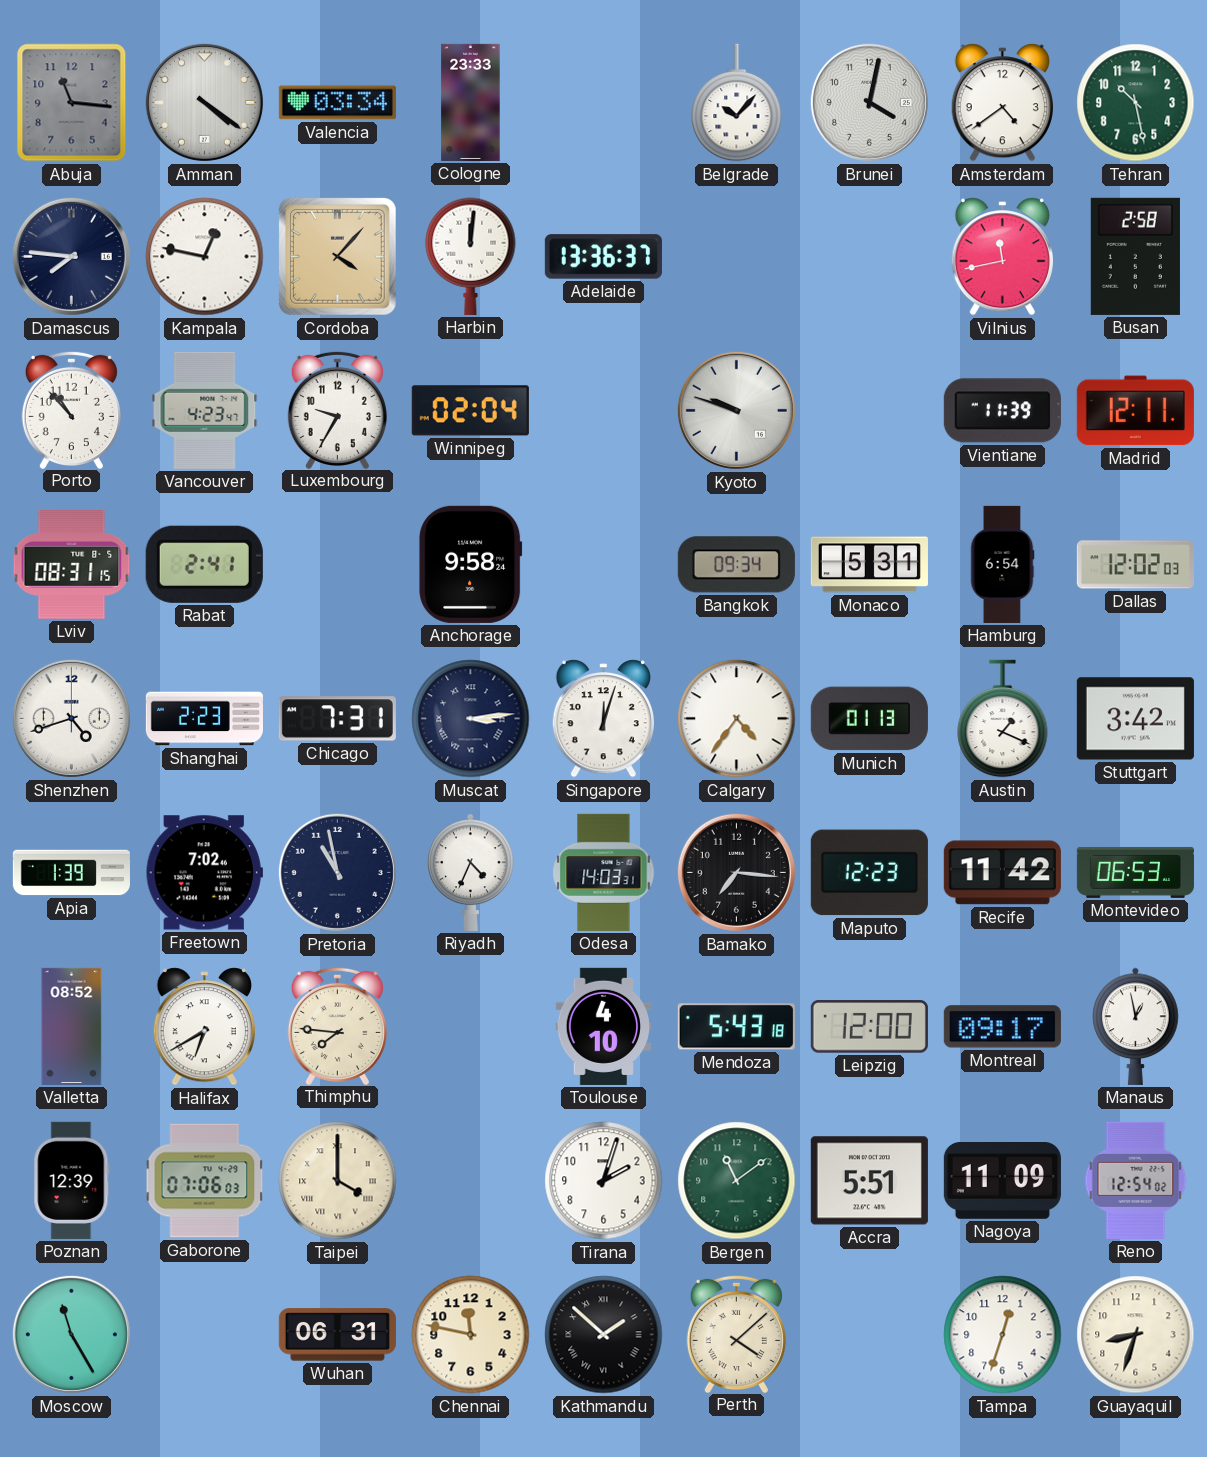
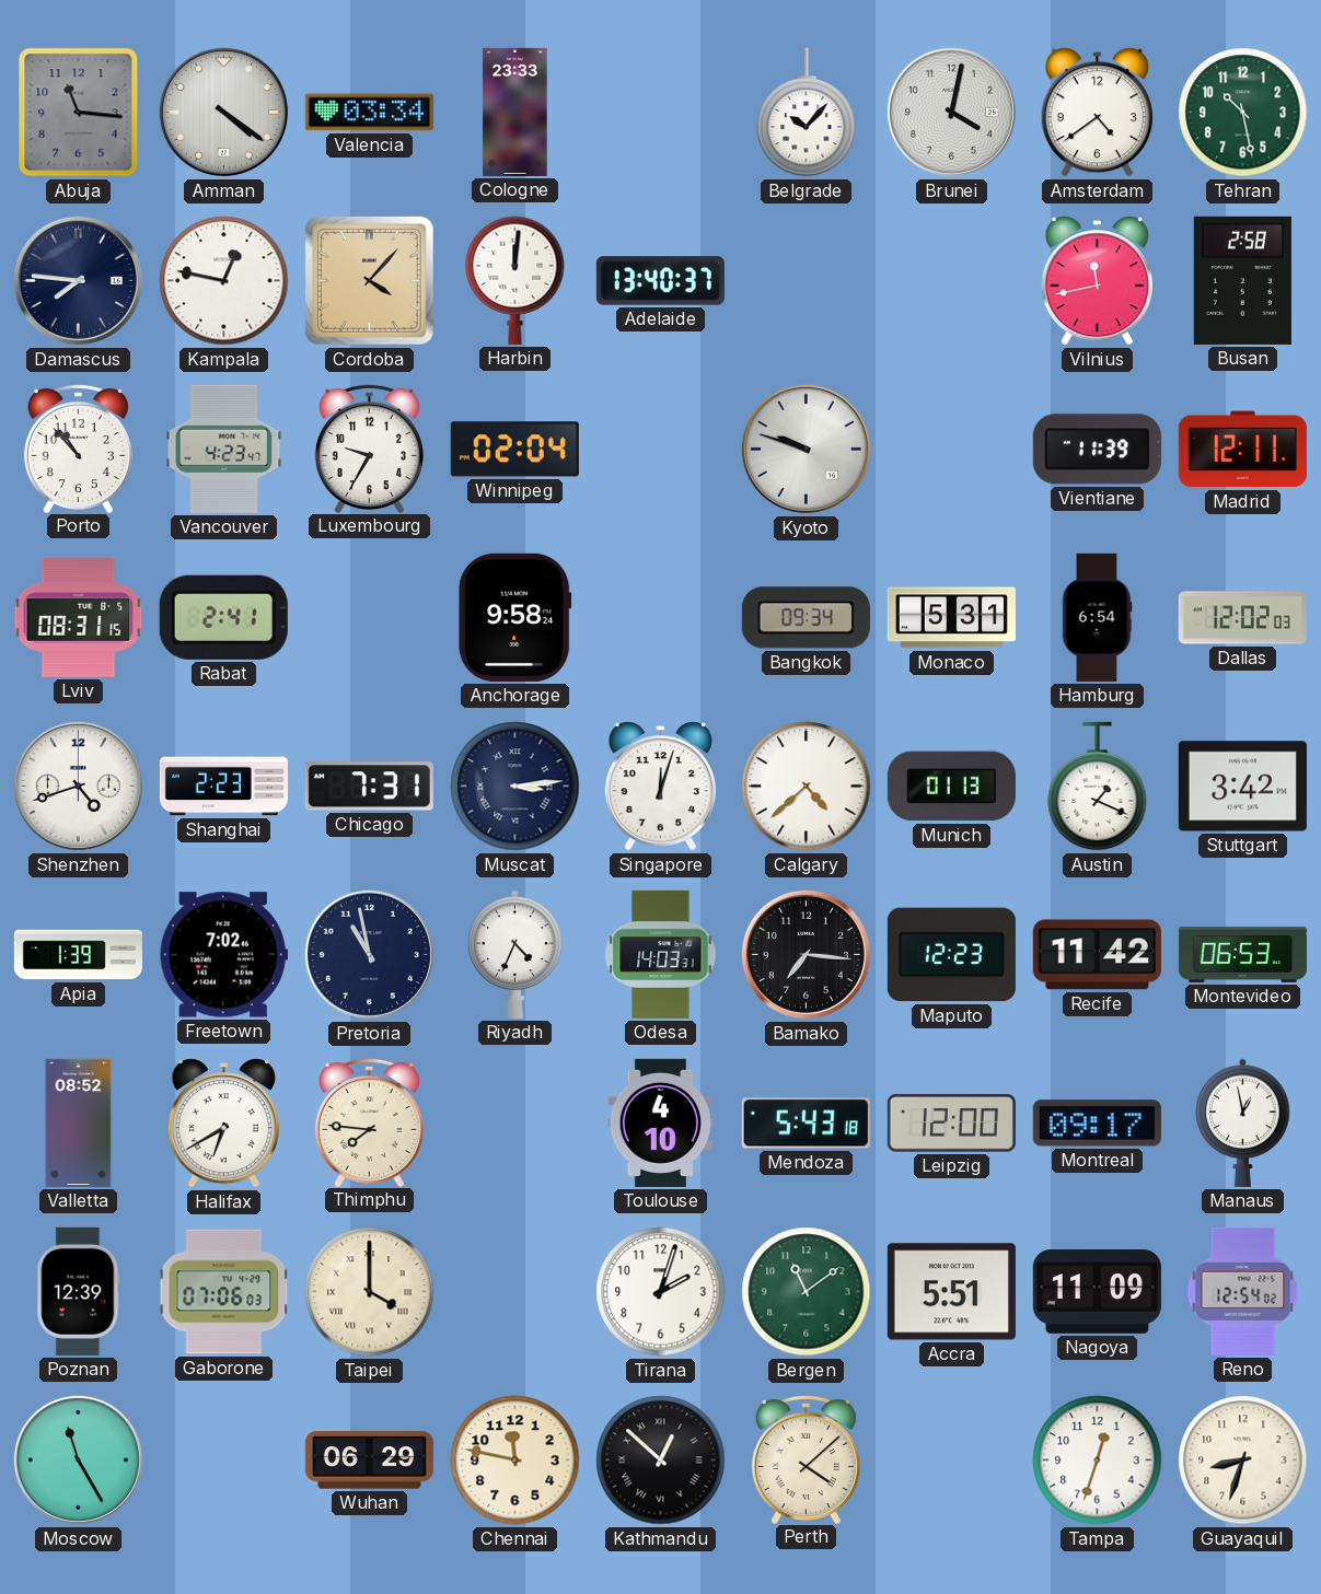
Adelaide: 13:36 -> 13:40 (660, 281)
Calgary: 4:36 -> 4:38 (807, 787)
Wuhan: 06:31 -> 06:29 (369, 1461)
Kathmandu: 1:52 -> 12:52 (661, 1461)
